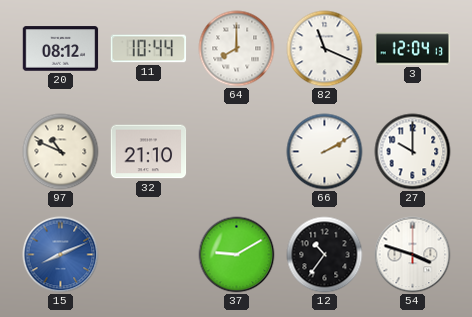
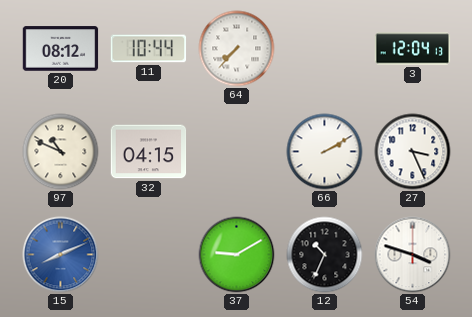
64: 8:00 -> 7:37 (237, 49)
82: 11:19 -> none (325, 49)
32: 21:10 -> 04:15 (149, 152)
27: 10:00 -> 3:26 (413, 152)
12: 10:36 -> 10:34 (325, 255)
